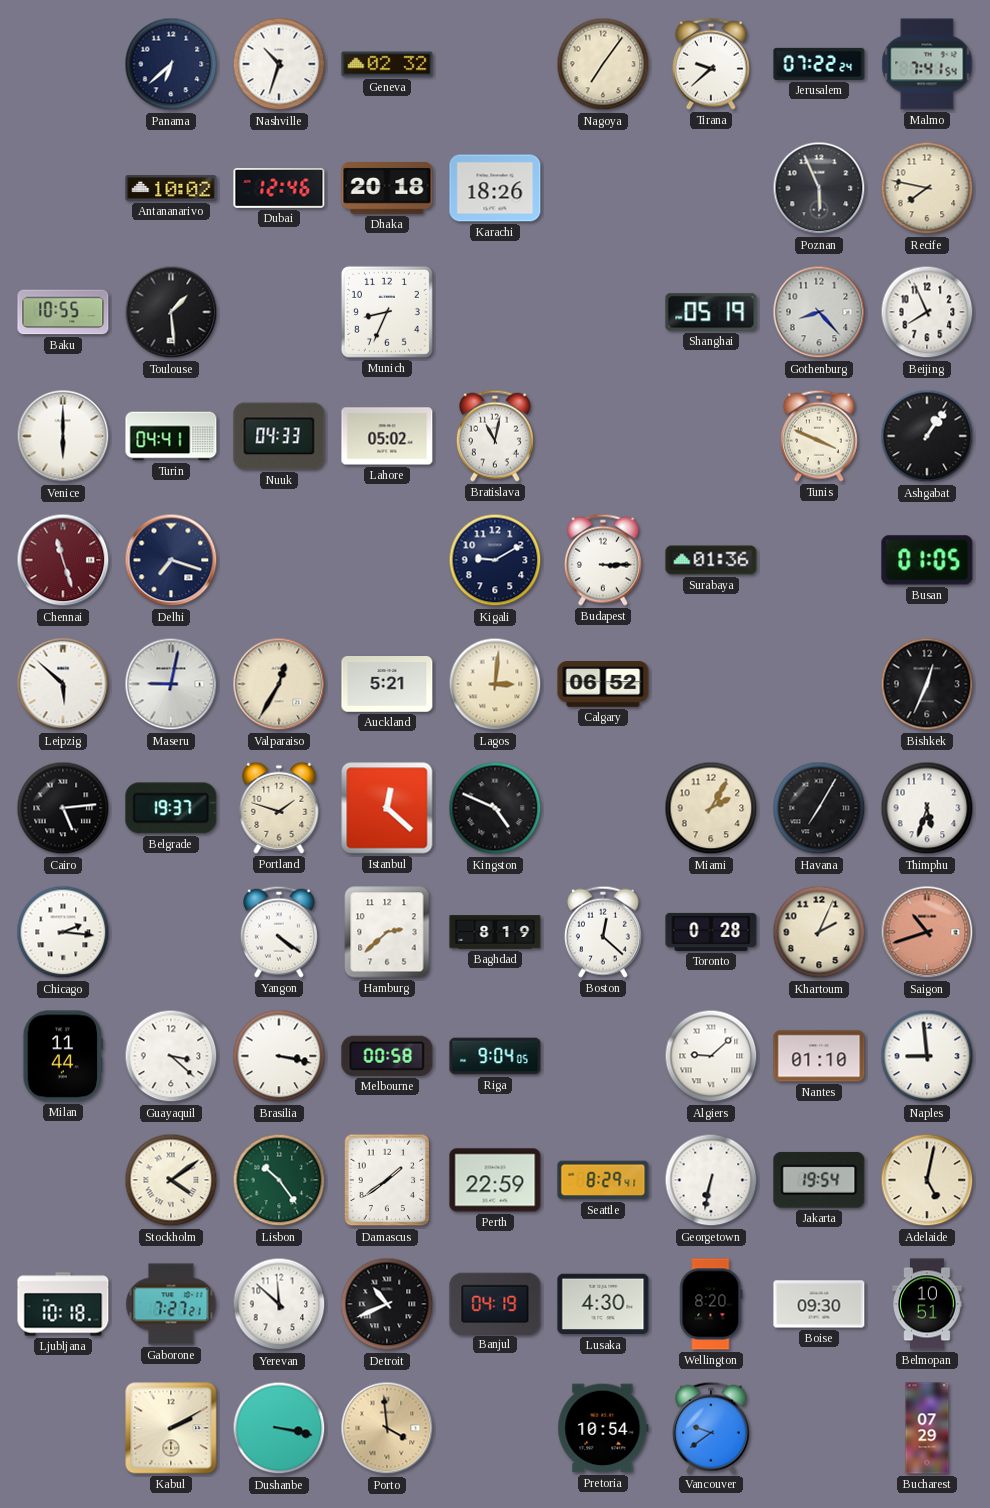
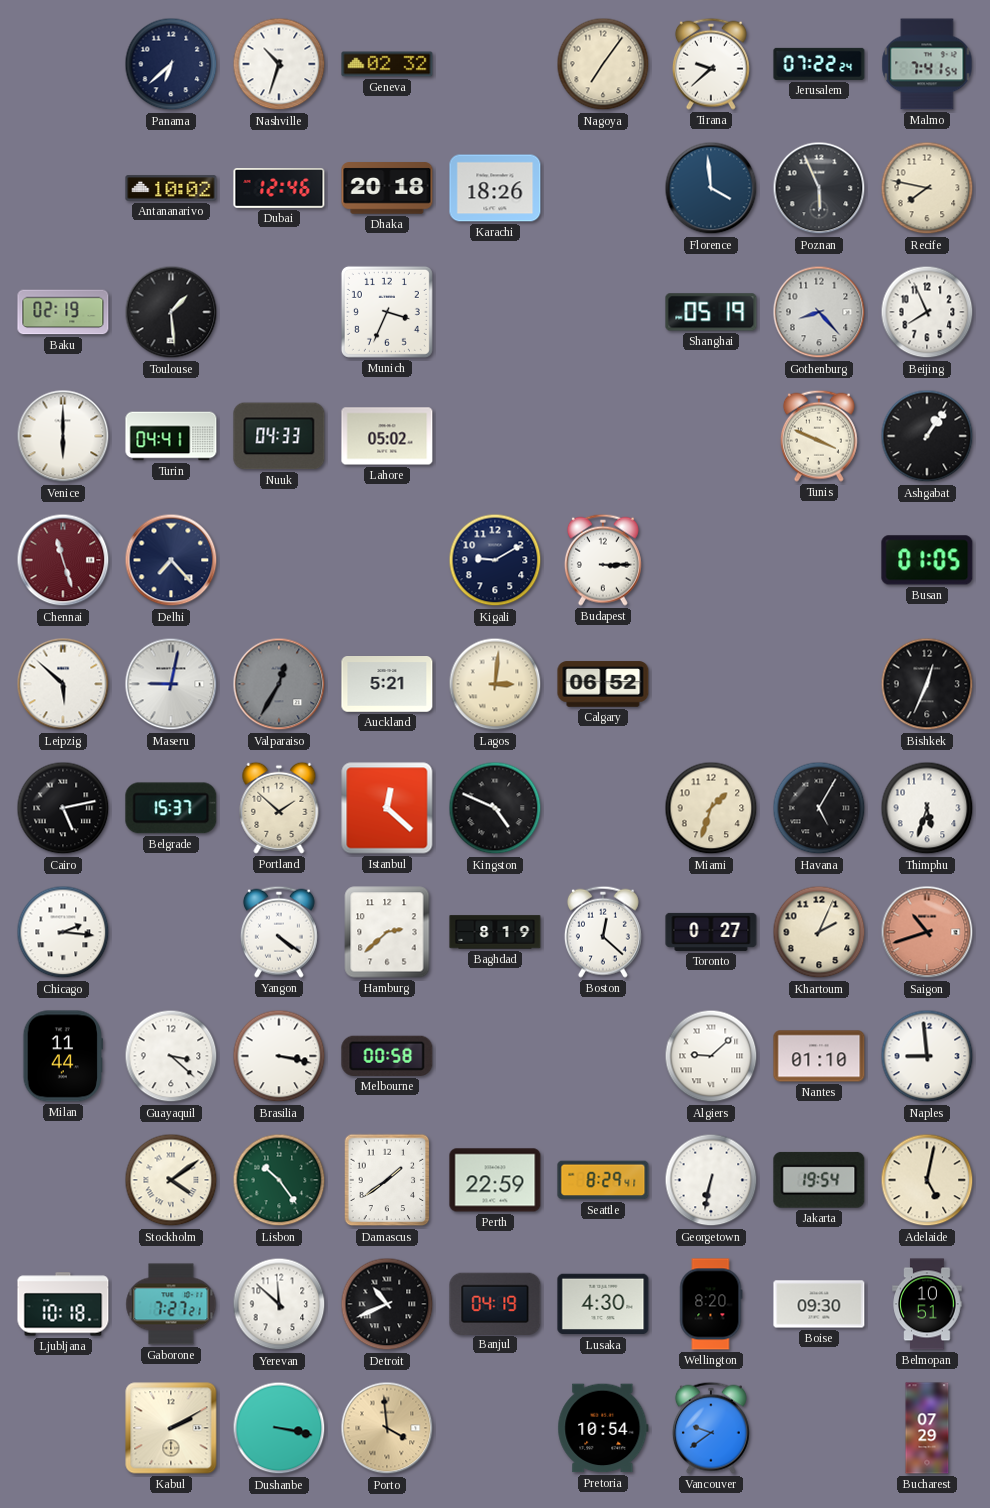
Florence: none -> 3:59 (711, 188)
Baku: 10:55 -> 02:19 (63, 312)
Munich: 8:34 -> 3:34 (387, 312)
Bratislava: 11:02 -> none (495, 436)
Delhi: 7:18 -> 7:23 (171, 560)
Surabaya: 01:36 -> none (711, 560)
Valparaiso dial: cream -> grey (279, 684)
Cairo: 5:14 -> 5:13 (63, 808)
Belgrade: 19:37 -> 15:37 (171, 808)
Portland: 1:48 -> 1:52 (279, 808)
Miami: 2:05 -> 1:33 (711, 808)
Havana: 7:05 -> 5:05 (819, 808)
Toronto: 0:28 -> 0:27 (711, 932)
Riga: 9:04 -> none (495, 1056)
